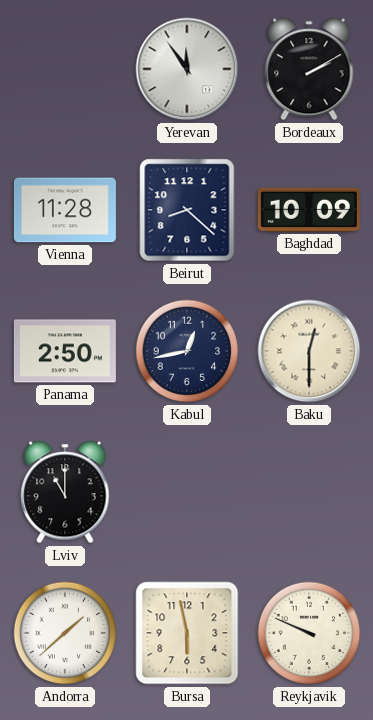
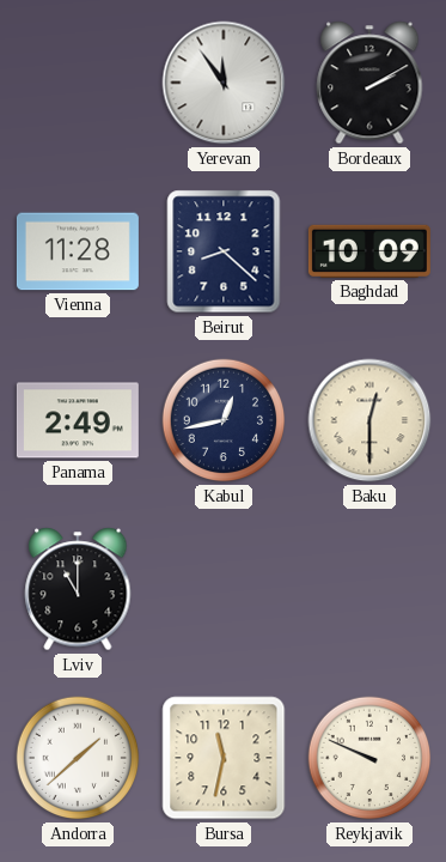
Panama: 2:50 -> 2:49 (78, 420)
Bursa: 5:58 -> 11:32 (224, 758)
